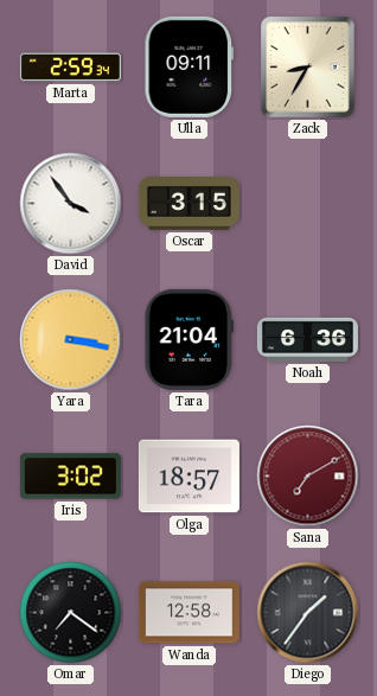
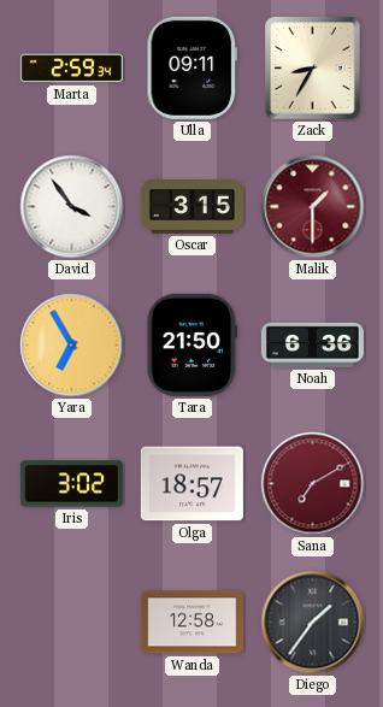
Malik: none -> 1:30 (313, 207)
Yara: 3:17 -> 6:55 (72, 346)
Tara: 21:04 -> 21:50 (193, 344)
Omar: 7:21 -> none (71, 613)
